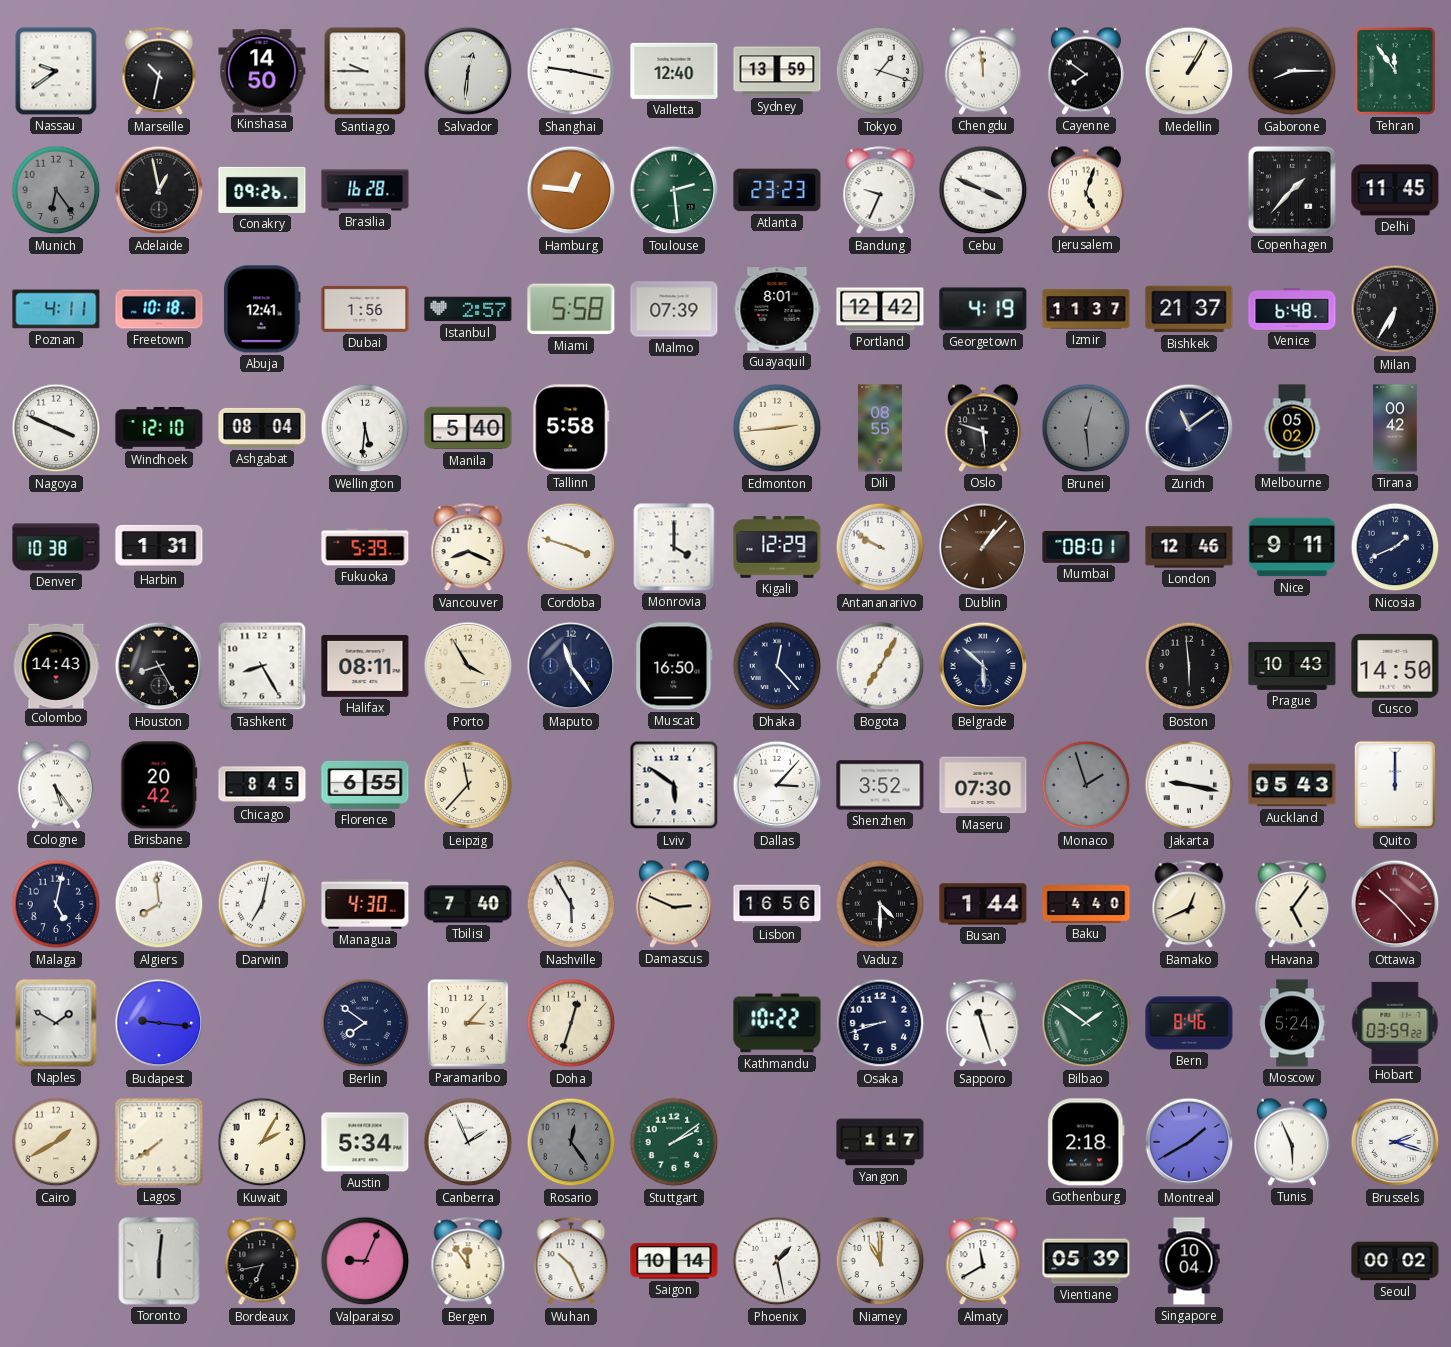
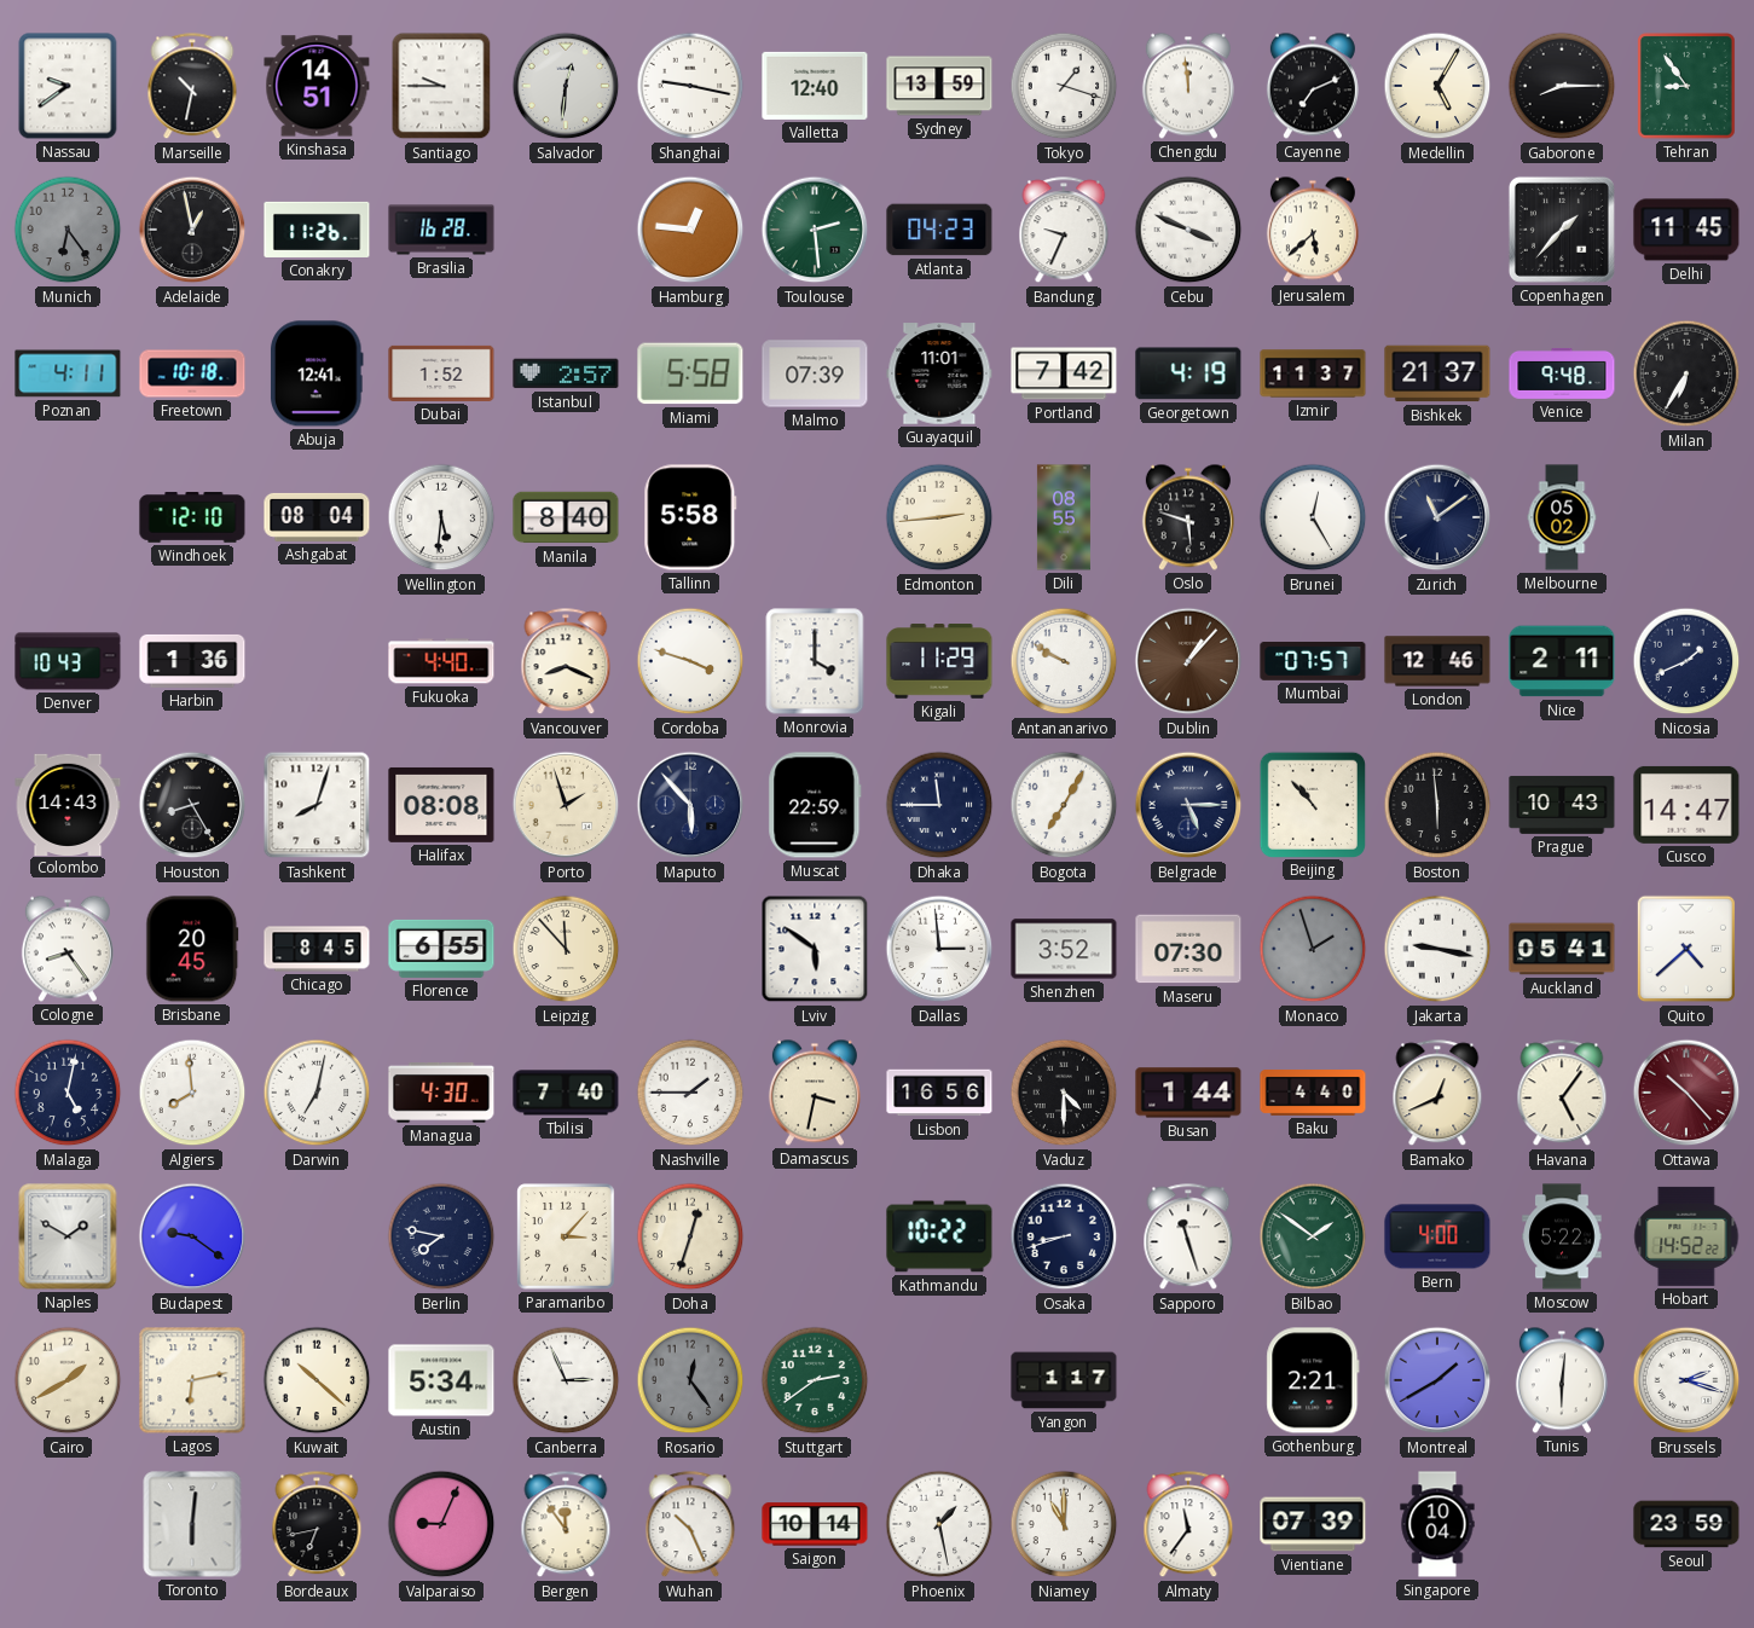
Kinshasa: 14:50 -> 14:51 (317, 86)
Cayenne: 7:51 -> 7:11 (1313, 86)
Medellin: 1:05 -> 5:05 (1437, 86)
Tehran: 11:54 -> 8:54 (1686, 86)
Conakry: 09:26 -> 11:26 (317, 230)
Atlanta: 23:23 -> 04:23 (939, 230)
Jerusalem: 5:03 -> 5:38 (1313, 230)
Dubai: 1:56 -> 1:52 (441, 373)
Guayaquil: 8:01 -> 11:01 (939, 373)
Portland: 12:42 -> 7:42 (1064, 373)
Venice: 6:48 -> 9:48 (1562, 373)
Nagoya: 3:49 -> none (56, 428)
Manila: 5:40 -> 8:40 (566, 517)
Brunei: 12:29 -> 12:25 (1313, 517)
Brunei dial: grey -> white (1313, 517)
Tirana: 00:42 -> none (1395, 428)
Denver: 10:38 -> 10:43 (68, 661)
Harbin: 1:31 -> 1:36 (192, 661)
Fukuoka: 5:39 -> 4:40 (441, 661)
Kigali: 12:29 -> 11:29 (939, 661)
Mumbai: 08:01 -> 07:57 (1313, 661)
Nice: 9:11 -> 2:11 (1562, 661)
Tashkent: 8:25 -> 8:03 (317, 805)
Halifax: 08:11 -> 08:08 (441, 805)
Porto: 3:55 -> 1:57 (566, 805)
Maputo: 11:24 -> 5:53 (690, 805)
Muscat: 16:50 -> 22:59 (815, 805)
Dhaka: 12:23 -> 11:45 (939, 805)
Belgrade: 5:52 -> 5:15 (1188, 805)
Beijing: none -> 10:53 (1312, 804)
Cusco: 14:50 -> 14:47 (1686, 805)
Cologne: 5:24 -> 8:24 (68, 949)
Brisbane: 20:42 -> 20:45 (192, 949)
Leipzig: 11:37 -> 11:53 (566, 949)
Dallas: 3:07 -> 2:59 (939, 949)
Auckland: 05:43 -> 05:41 (1562, 949)
Quito: 12:00 -> 4:38 (1686, 949)
Nashville: 5:55 -> 1:45 (690, 1093)
Damascus: 2:49 -> 3:32 (815, 1093)
Budapest: 9:16 -> 9:21 (192, 1236)
Berlin: 7:51 -> 7:47 (441, 1236)
Bern: 8:46 -> 4:00 (1437, 1236)
Moscow: 5:24 -> 5:22 (1562, 1236)
Hobart: 03:59 -> 14:52 (1686, 1236)
Lagos: 7:39 -> 6:13 (192, 1380)
Kuwait: 2:05 -> 10:22 (317, 1380)
Canberra: 1:56 -> 2:56 (566, 1380)
Stuttgart: 2:09 -> 2:39 (815, 1380)
Gothenburg: 2:18 -> 2:21 (1313, 1380)
Tunis: 5:56 -> 6:01 (1562, 1380)
Almaty: 11:40 -> 11:36 (1188, 1525)
Vientiane: 05:39 -> 07:39 (1313, 1524)
Seoul: 00:02 -> 23:59 (1686, 1524)
